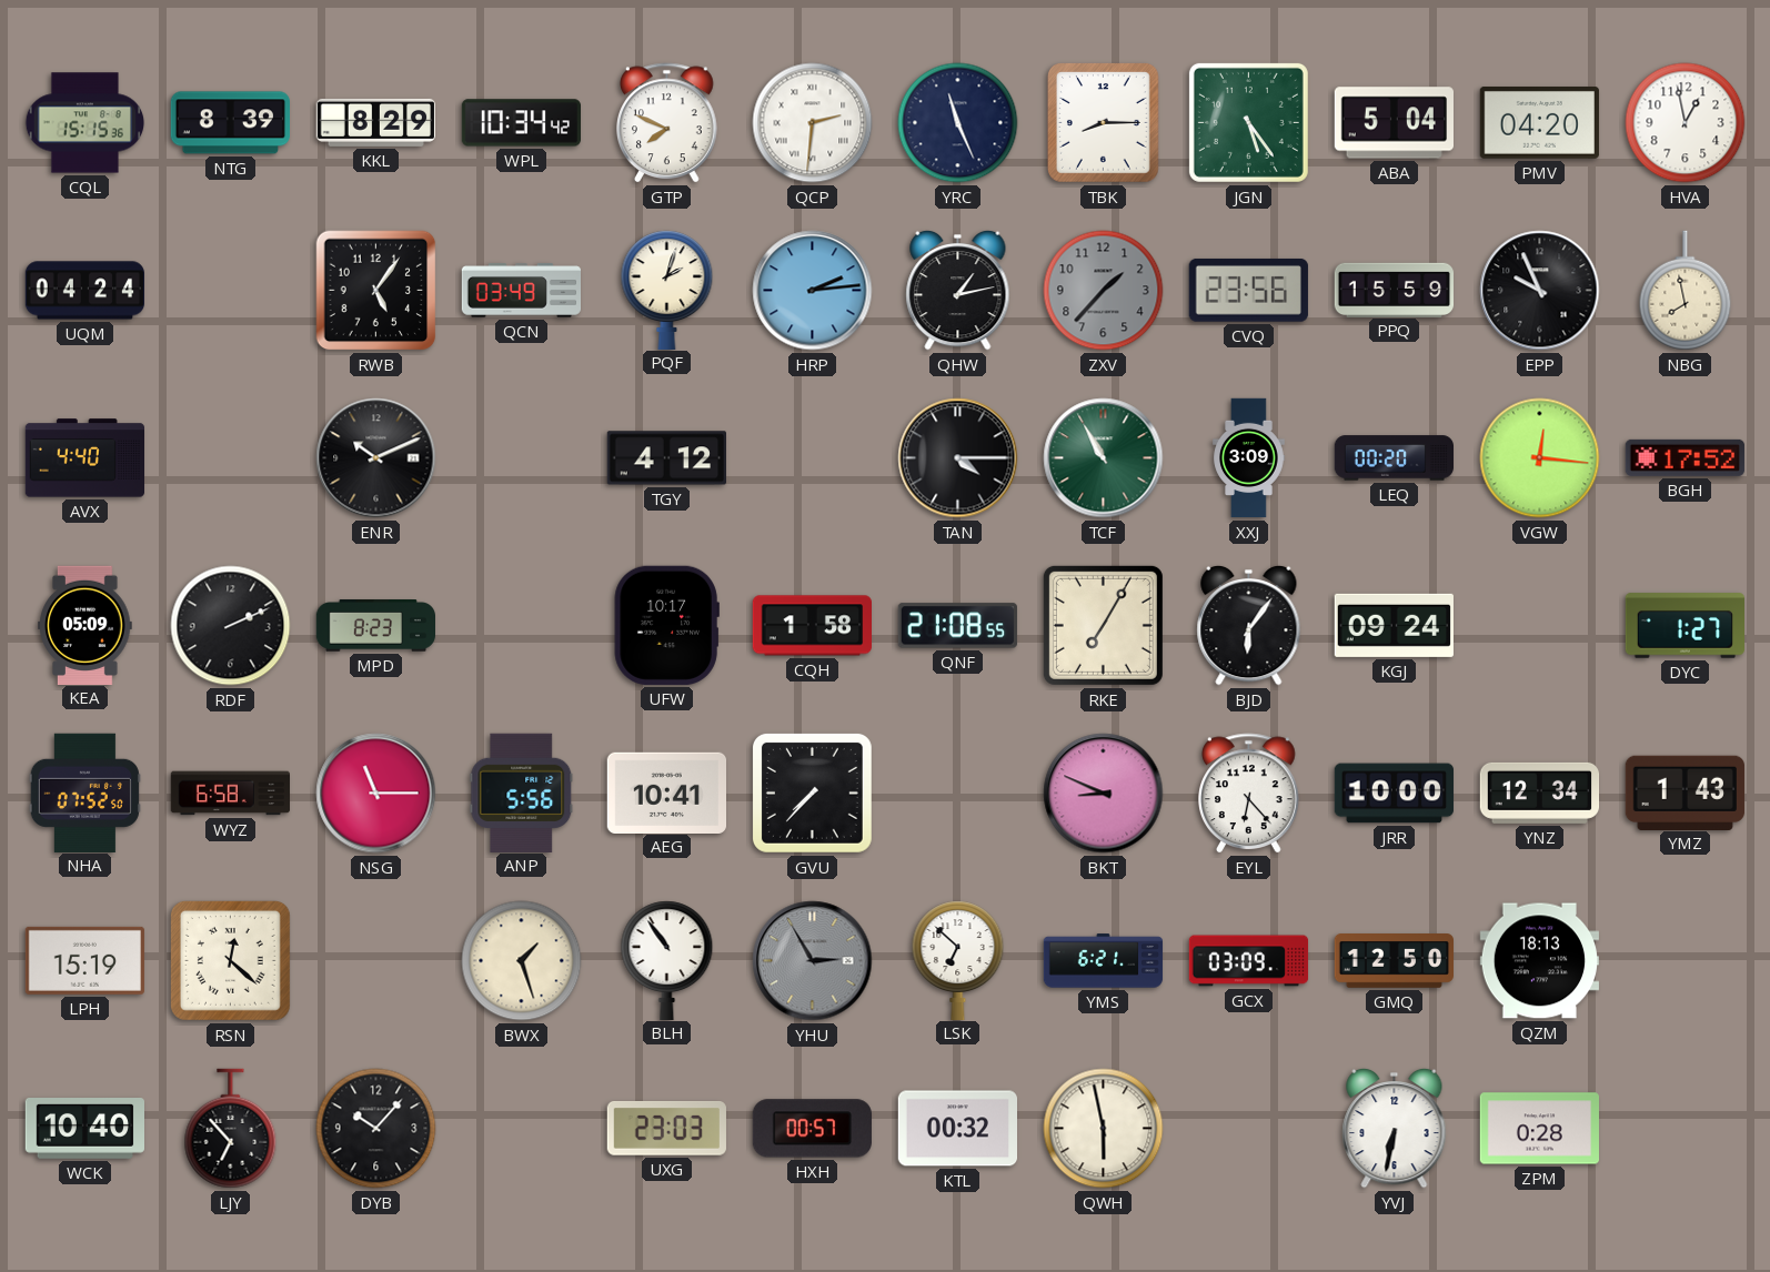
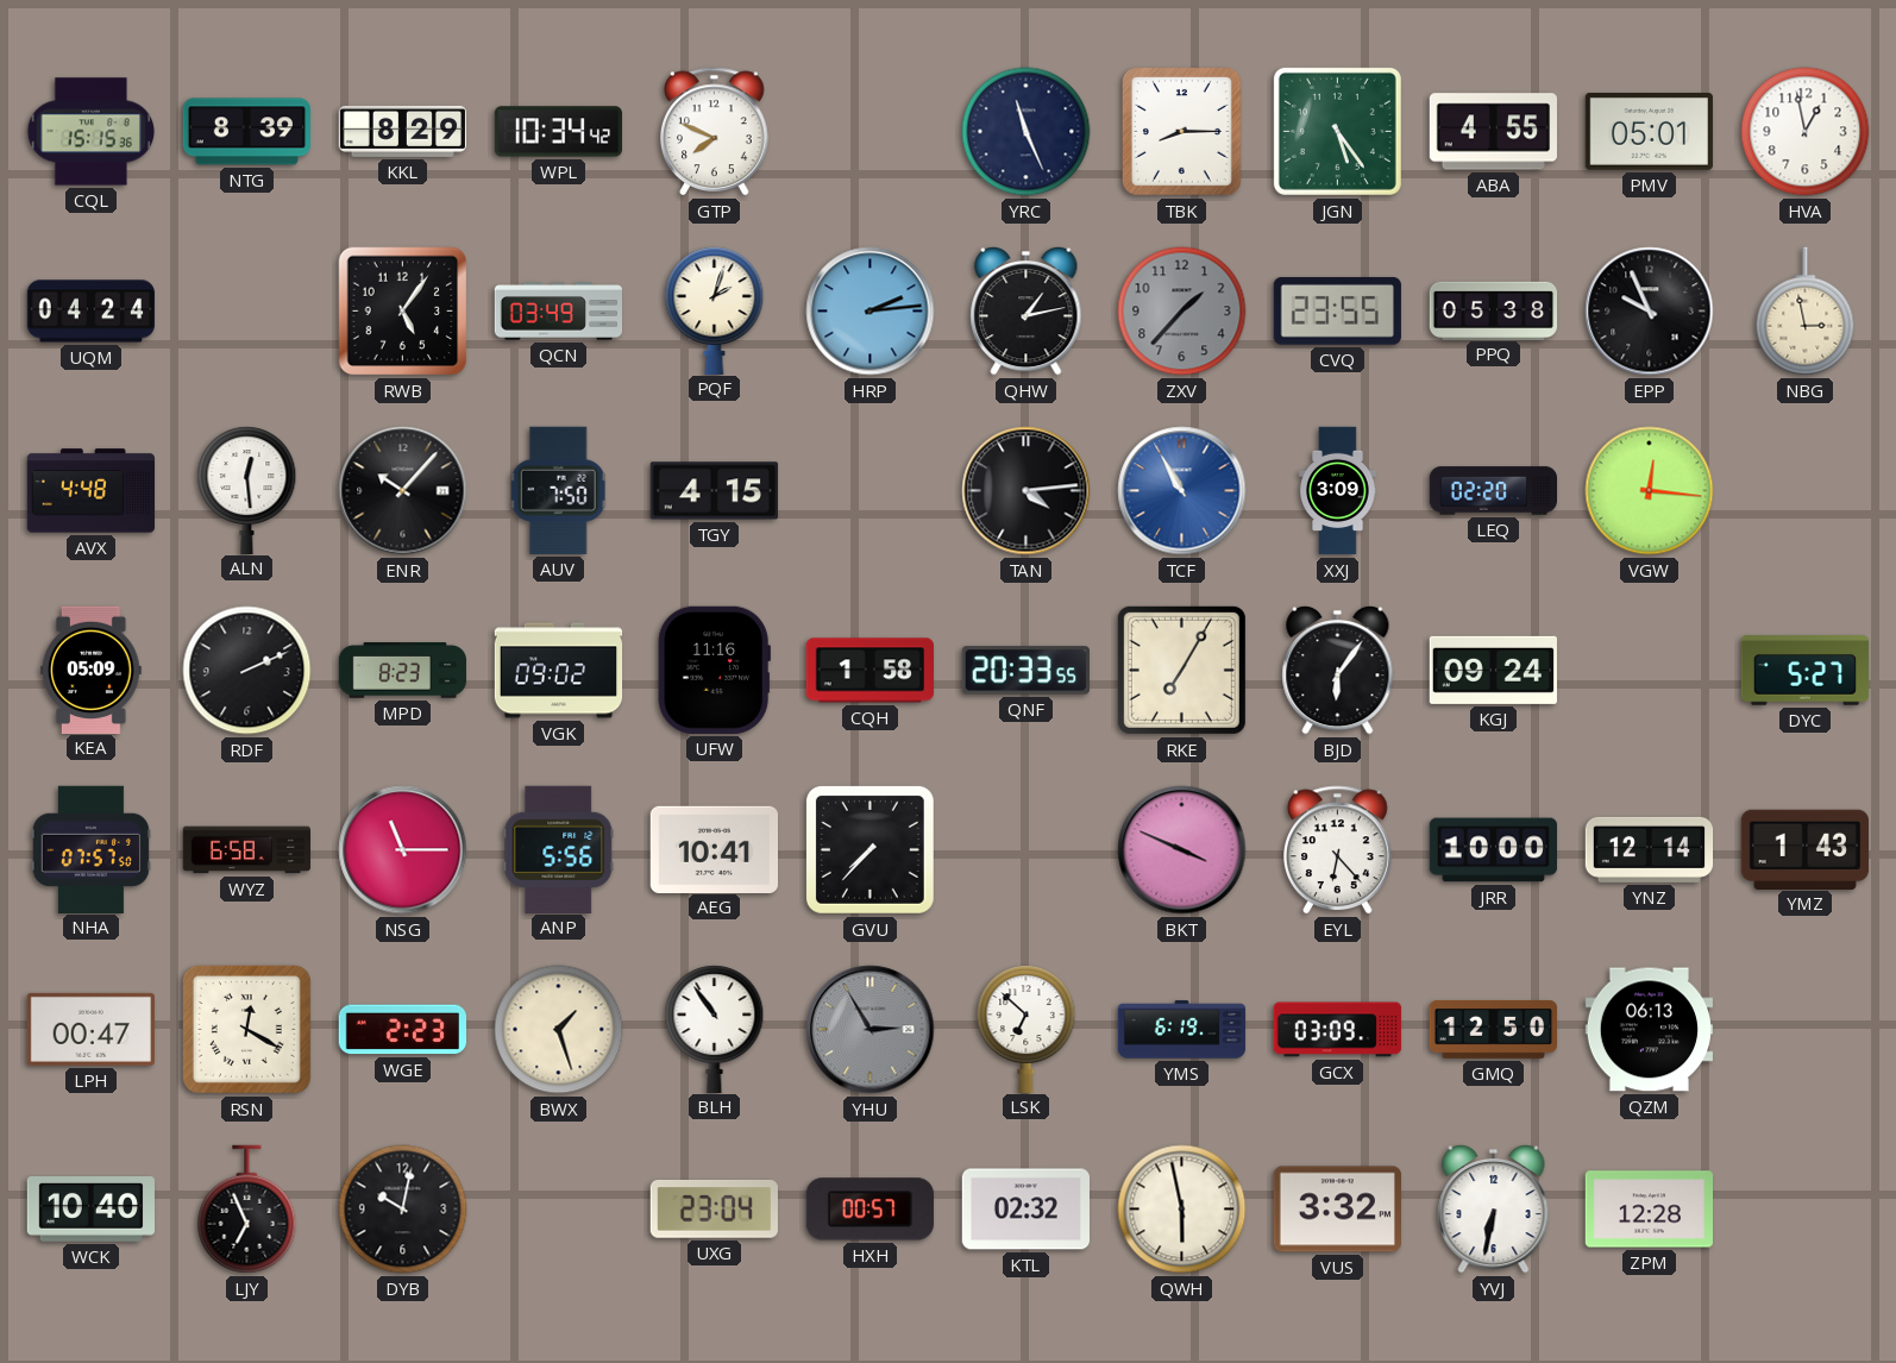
QCP: 2:31 -> none (813, 123)
ABA: 5:04 -> 4:55 (1493, 132)
PMV: 04:20 -> 05:01 (1649, 132)
CVQ: 23:56 -> 23:55 (1337, 310)
PPQ: 15:59 -> 05:38 (1494, 310)
NBG: 7:58 -> 2:58 (1806, 312)
AVX: 4:40 -> 4:48 (90, 491)
ALN: none -> 12:29 (247, 490)
ENR: 10:11 -> 10:07 (403, 491)
AUV: none -> 7:50 (558, 490)
TGY: 4:12 -> 4:15 (714, 491)
TAN: 4:15 -> 4:14 (1027, 491)
TCF dial: green -> blue (1182, 491)
LEQ: 00:20 -> 02:20 (1493, 491)
BGH: 17:52 -> none (1684, 457)
VGK: none -> 09:02 (559, 671)
UFW: 10:17 -> 11:16 (714, 670)
QNF: 21:08 -> 20:33 (1025, 671)
DYC: 1:27 -> 5:27 (1804, 671)
NHA: 07:52 -> 07:57 (90, 849)
BKT: 8:49 -> 3:49 (1182, 850)
YNZ: 12:34 -> 12:14 (1650, 849)
LPH: 15:19 -> 00:47 (90, 1029)
RSN: 12:22 -> 12:20 (246, 1029)
WGE: none -> 2:23 (402, 1030)
YMS: 6:21 -> 6:19 (1182, 1030)
QZM: 18:13 -> 06:13 (1649, 1030)
LJY: 6:53 -> 6:56 (247, 1210)
DYB: 10:07 -> 10:02 (403, 1210)
UXG: 23:03 -> 23:04 (714, 1210)
KTL: 00:32 -> 02:32 (1025, 1210)
VUS: none -> 3:32 (1337, 1210)
ZPM: 0:28 -> 12:28 (1649, 1210)
